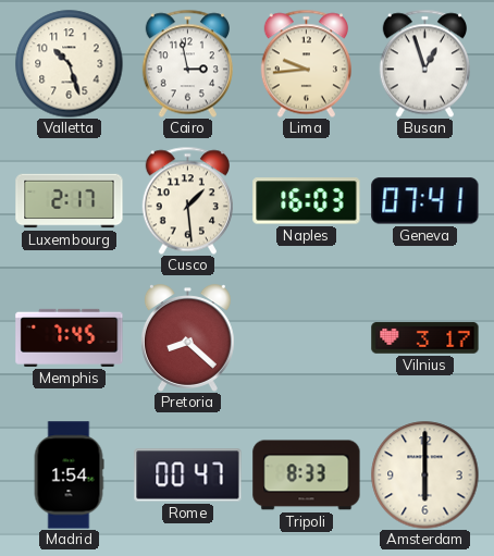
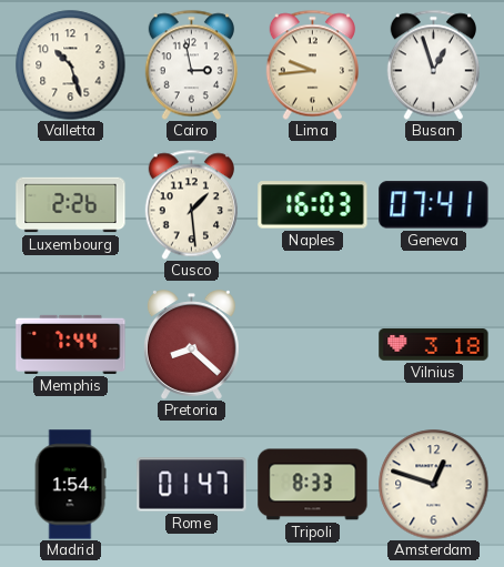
Luxembourg: 2:17 -> 2:26 (71, 205)
Memphis: 7:45 -> 7:44 (71, 344)
Vilnius: 3:17 -> 3:18 (434, 345)
Rome: 00:47 -> 01:47 (192, 485)
Amsterdam: 6:00 -> 12:48 (434, 485)
